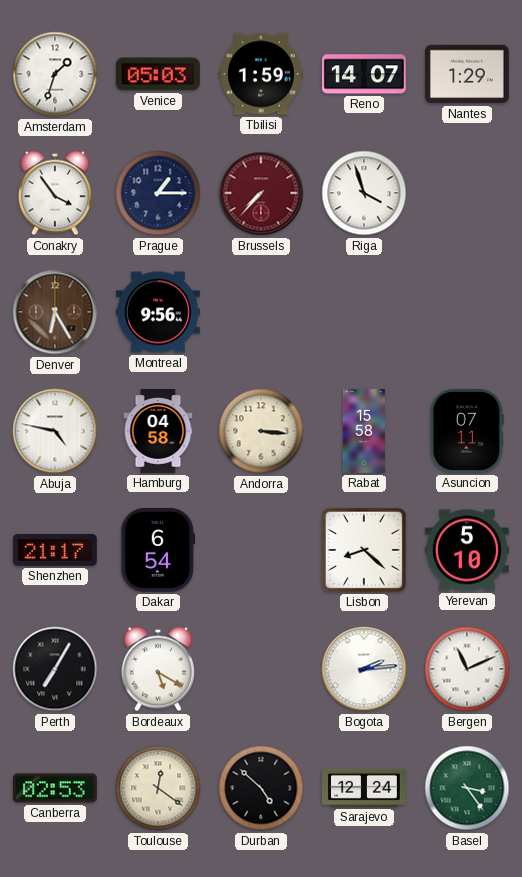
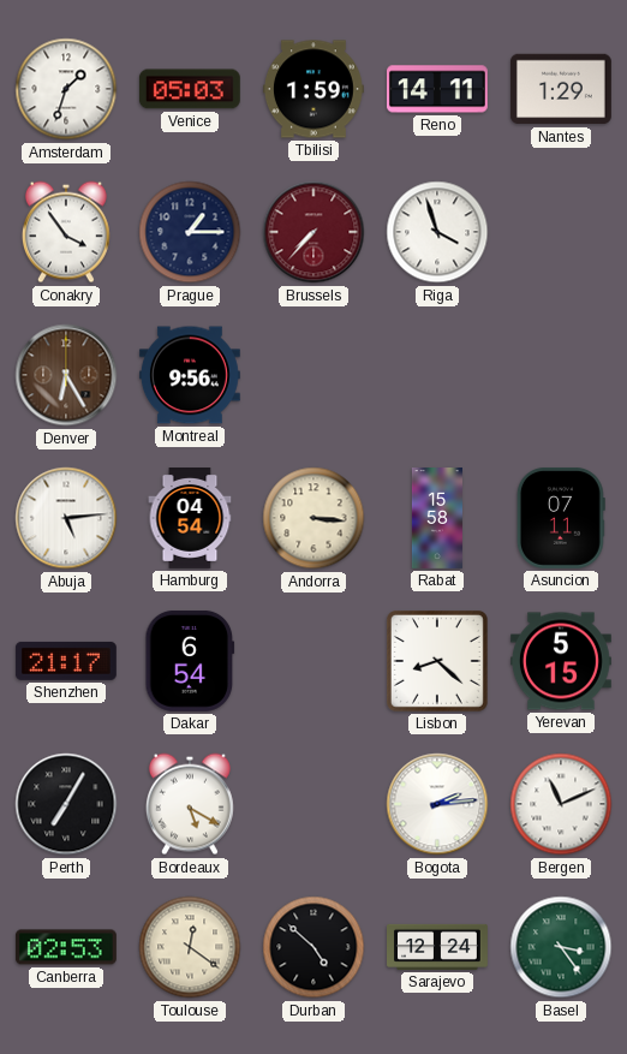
Reno: 14:07 -> 14:11 (437, 89)
Abuja: 4:47 -> 5:14 (66, 518)
Hamburg: 04:58 -> 04:54 (190, 519)
Yerevan: 5:10 -> 5:15 (561, 661)
